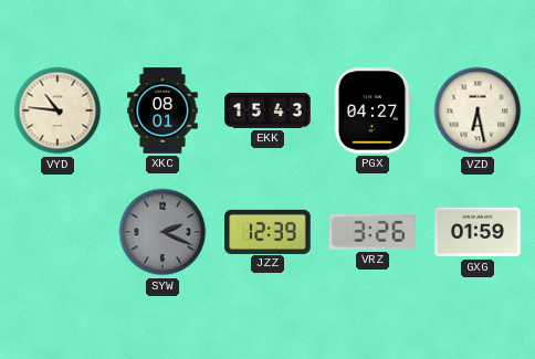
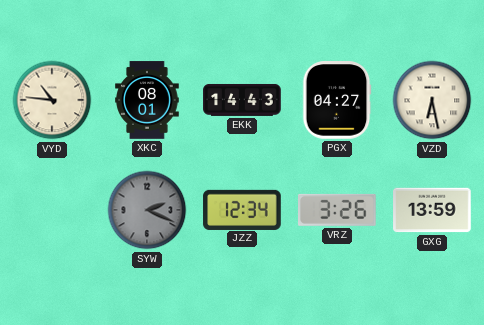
EKK: 15:43 -> 14:43 (242, 100)
JZZ: 12:39 -> 12:34 (242, 209)
GXG: 01:59 -> 13:59 (432, 210)
